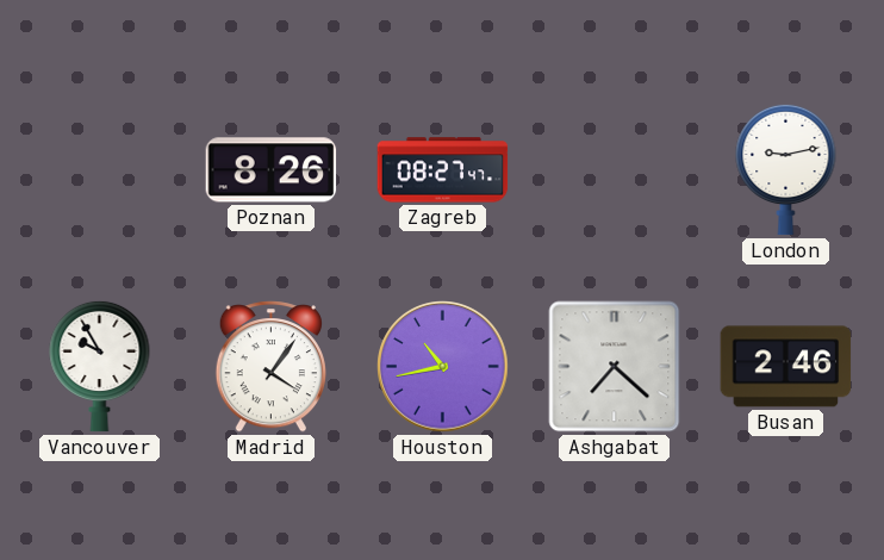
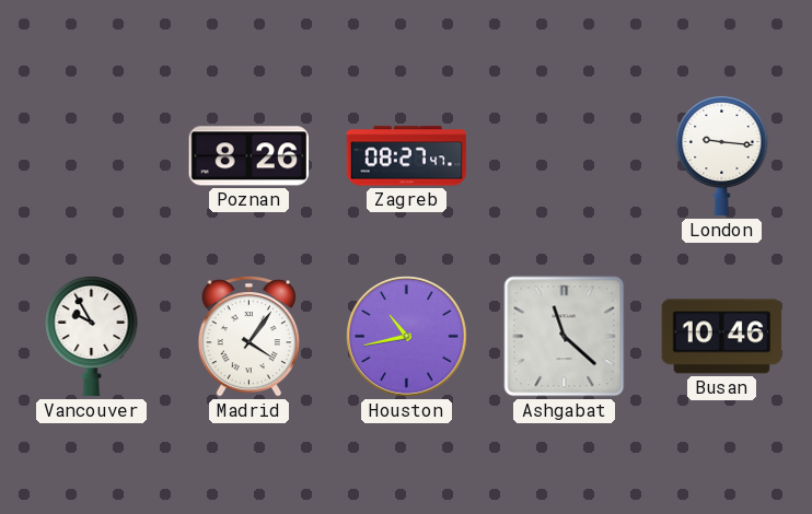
London: 9:13 -> 9:16 (722, 155)
Ashgabat: 7:22 -> 11:22 (565, 337)
Busan: 2:46 -> 10:46 (722, 337)
